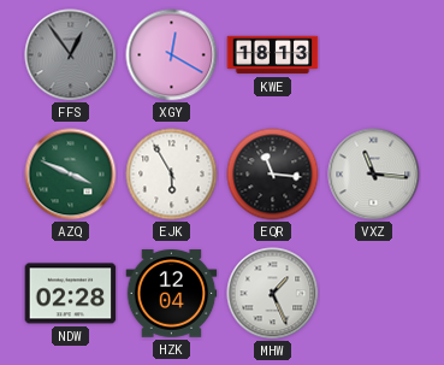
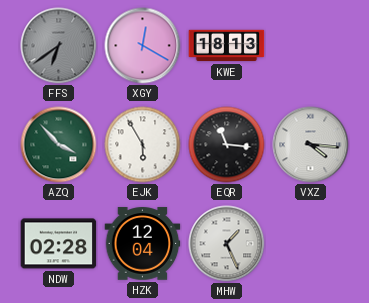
FFS: 12:54 -> 6:39 (59, 46)
AZQ: 3:49 -> 3:53 (59, 145)
VXZ: 11:16 -> 4:16 (311, 145)
